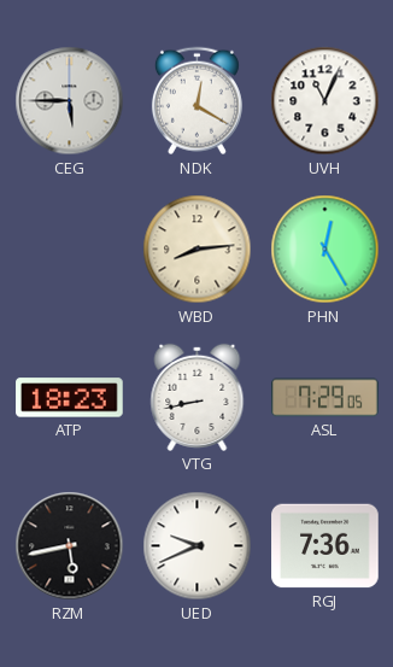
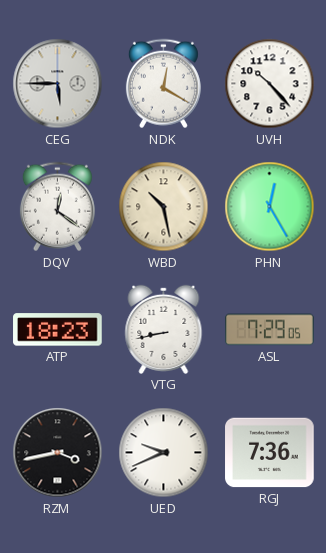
UVH: 11:04 -> 10:23 (270, 84)
DQV: none -> 12:21 (57, 207)
WBD: 8:14 -> 10:28 (164, 207)
RZM: 5:43 -> 3:43 (58, 453)
